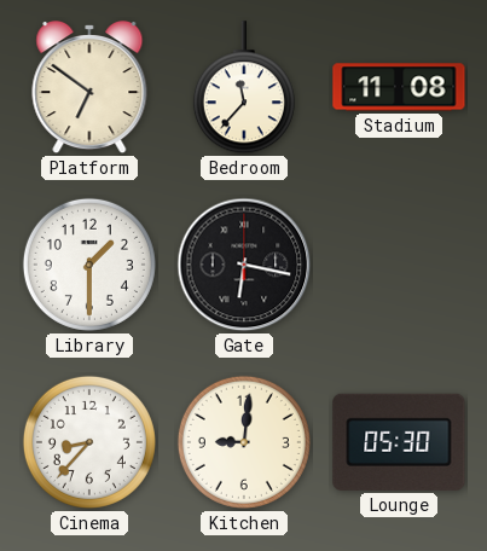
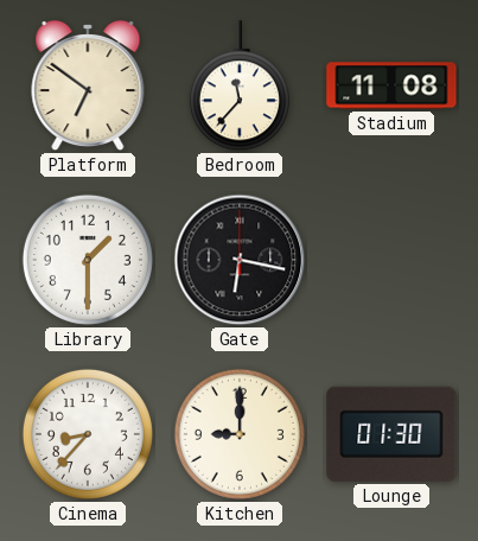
Kitchen: 9:01 -> 9:00 (240, 434)
Lounge: 05:30 -> 01:30 (391, 434)
